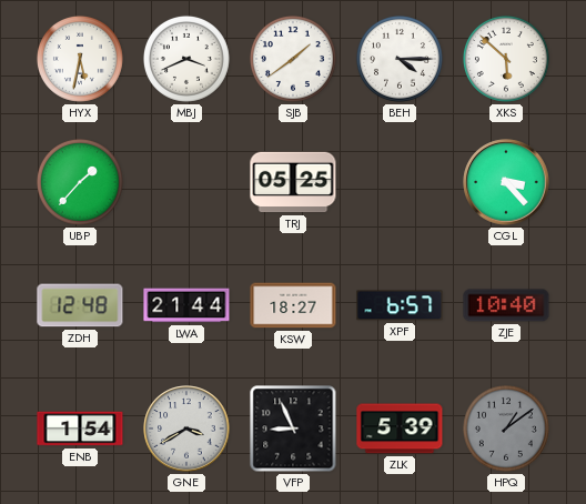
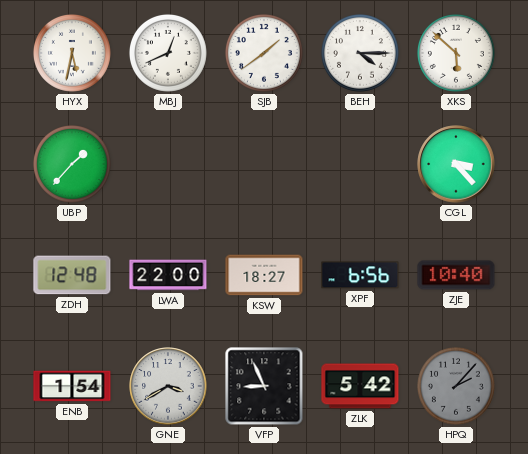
MBJ: 3:41 -> 12:41 (168, 53)
TRJ: 05:25 -> none (293, 182)
LWA: 21:44 -> 22:00 (168, 275)
XPF: 6:57 -> 6:56 (360, 275)
ZLK: 5:39 -> 5:42 (360, 386)
HPQ: 1:09 -> 2:07 (456, 386)
